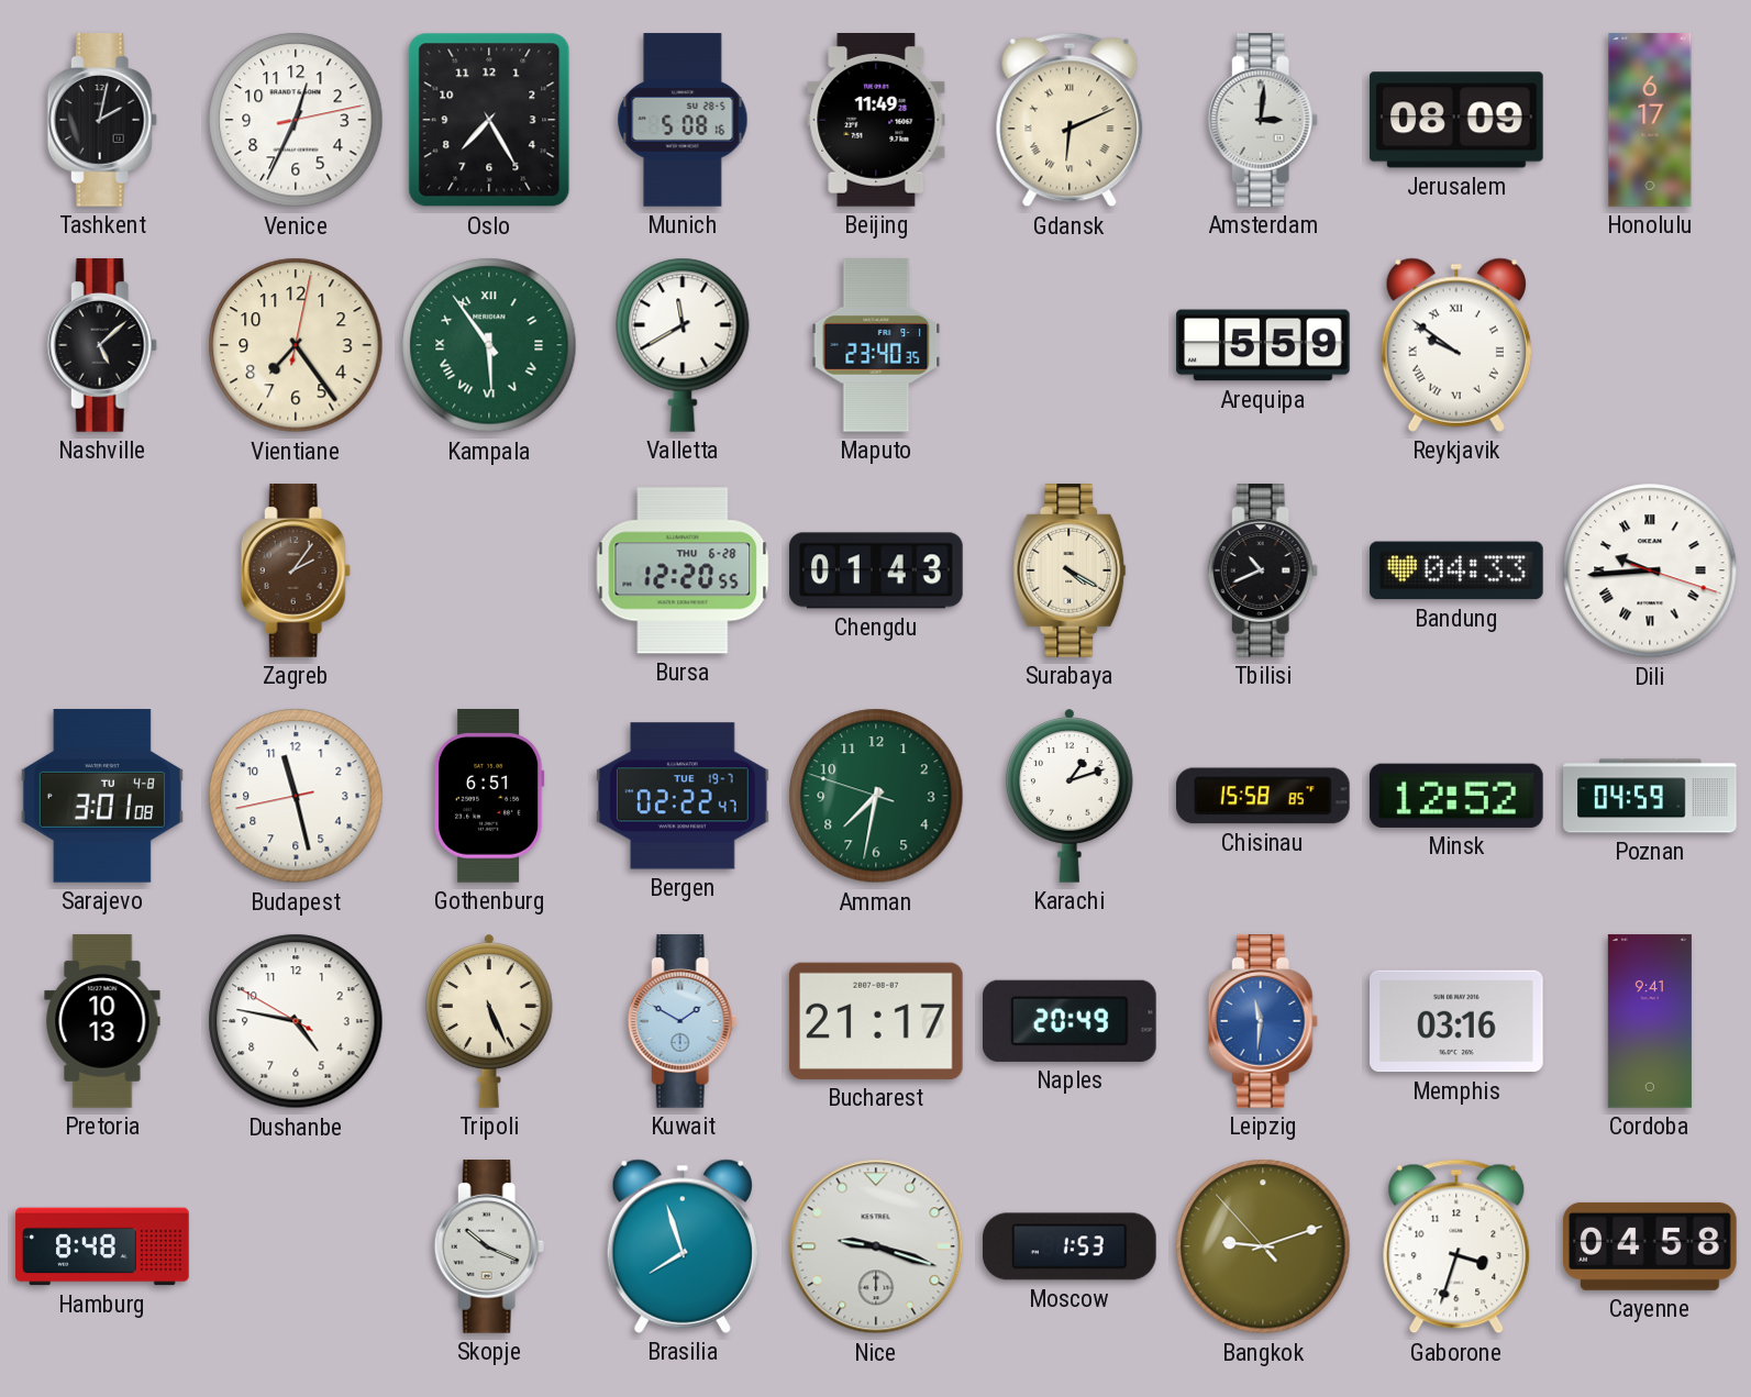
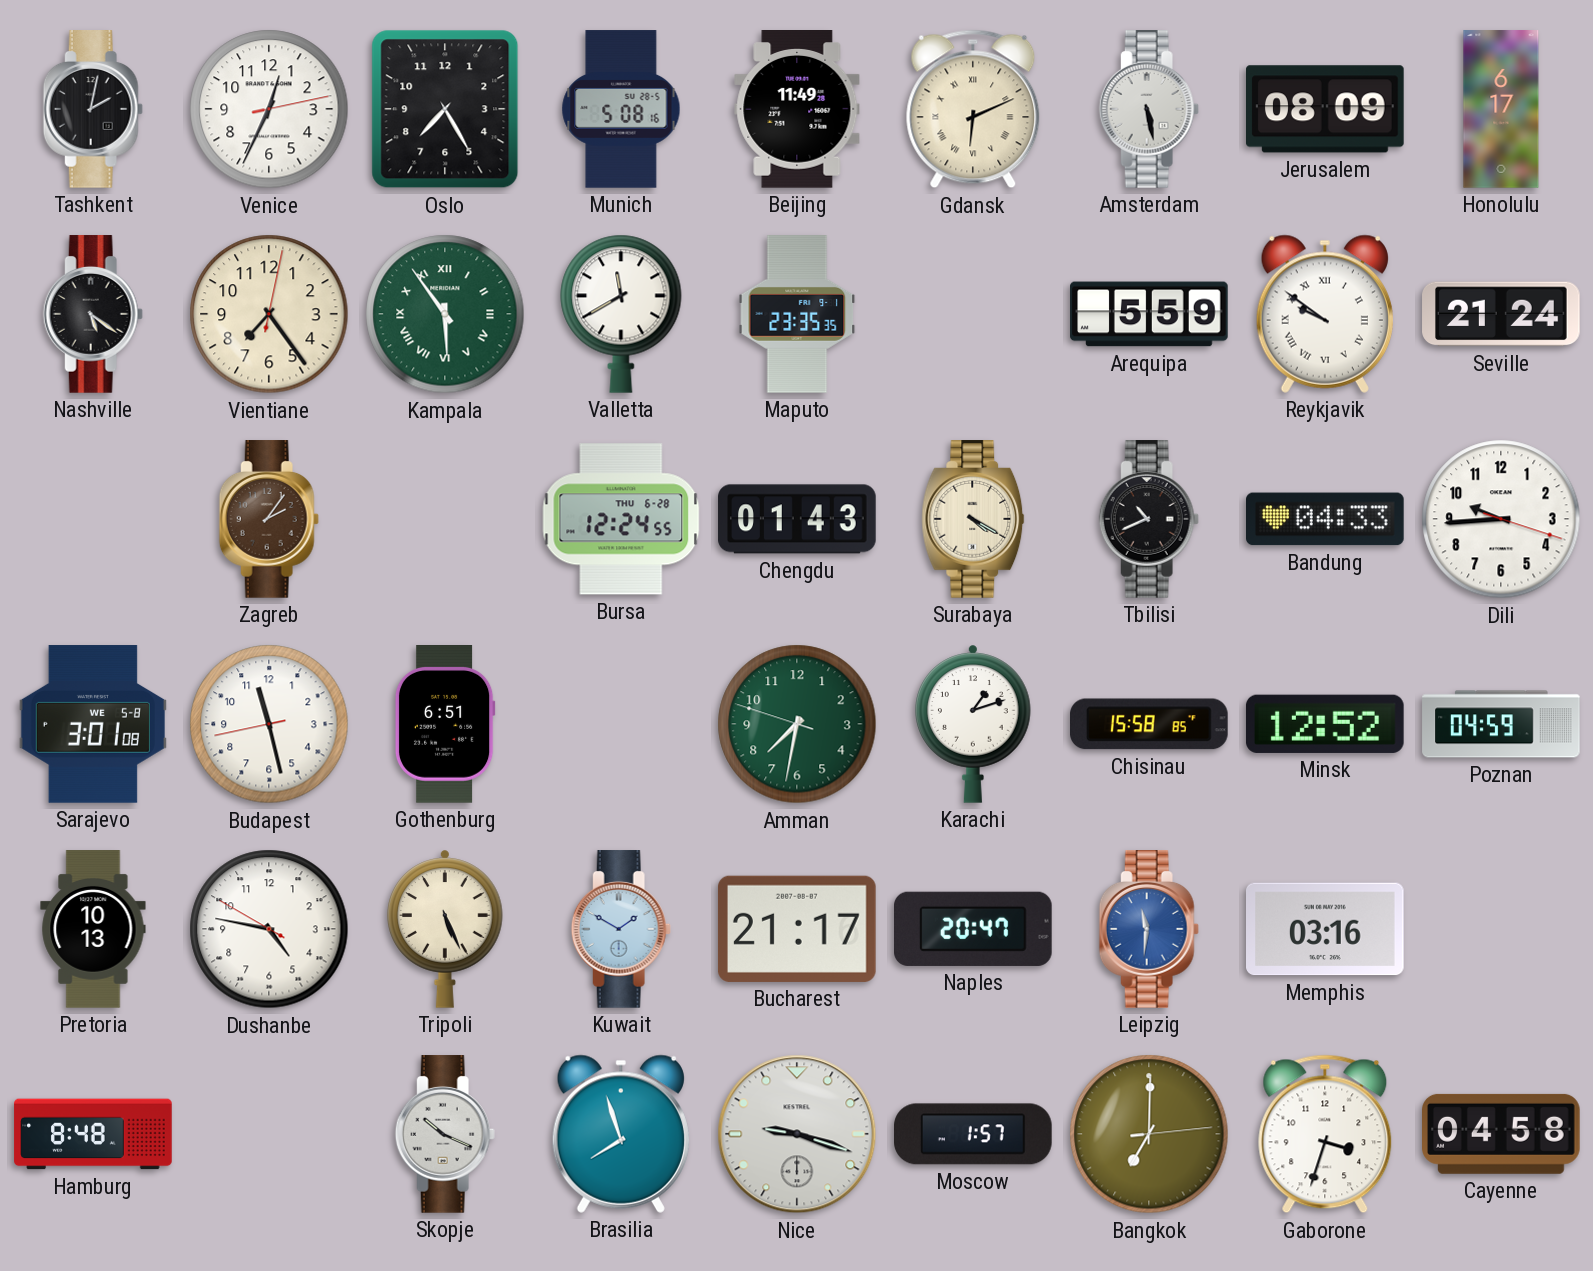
Amsterdam: 3:01 -> 5:28 (1149, 109)
Nashville: 5:08 -> 5:21 (93, 314)
Maputo: 23:40 -> 23:35 (797, 314)
Seville: none -> 21:24 (1501, 314)
Bursa: 12:20 -> 12:24 (621, 519)
Dili numerals: Roman -> Arabic (1501, 519)
Sarajevo date: TU 4-8 -> WE 5-8 (93, 724)
Bergen: 02:22 -> none (683, 796)
Naples: 20:49 -> 20:47 (974, 929)
Cordoba: 9:41 -> none (1650, 1021)
Moscow: 1:53 -> 1:57 (974, 1134)
Bangkok: 9:11 -> 7:00 (1149, 1134)
